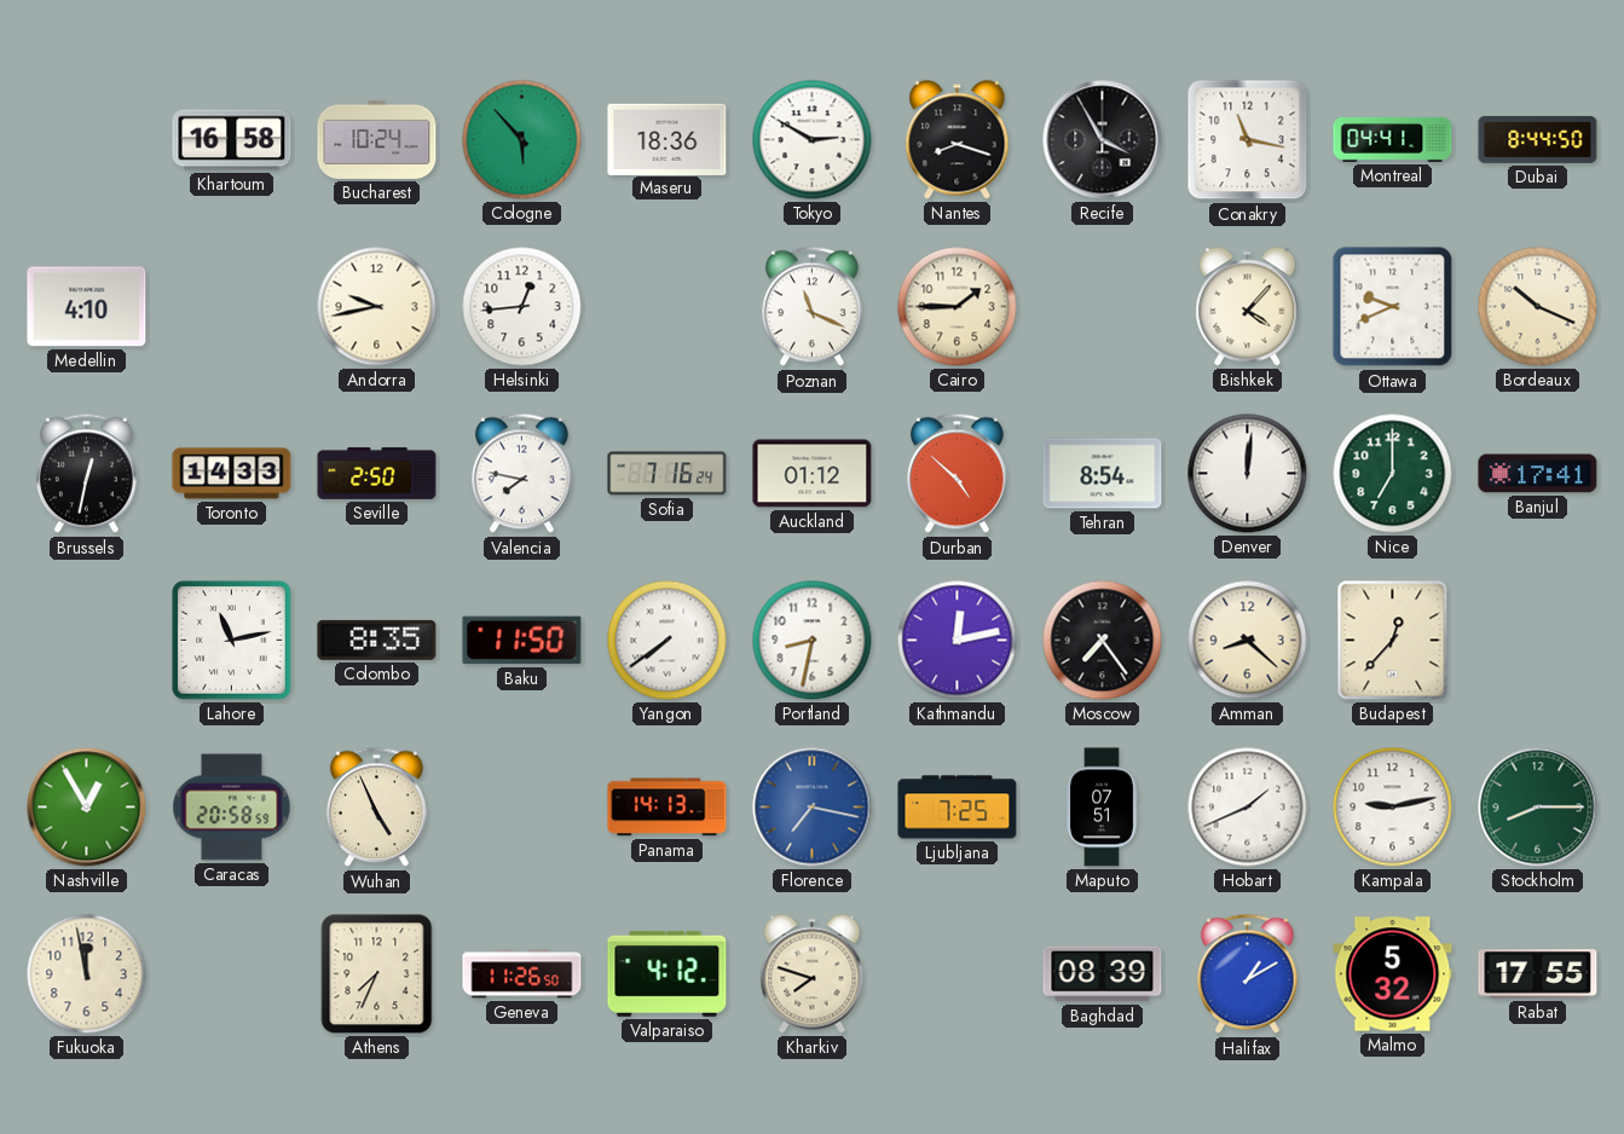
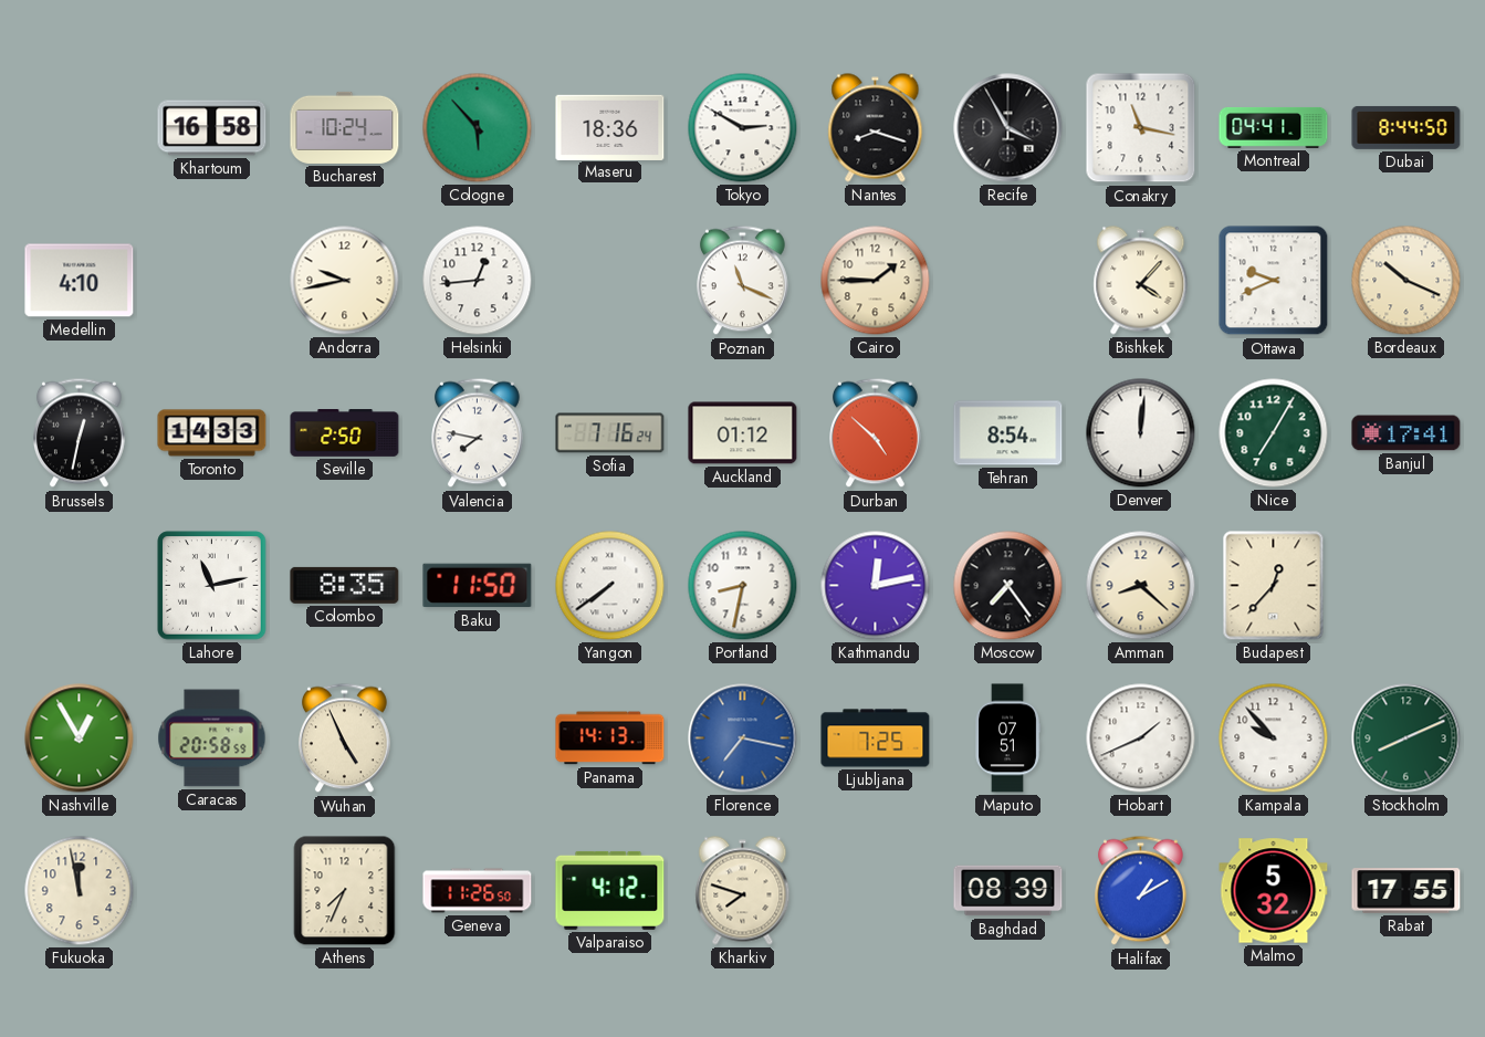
Nice: 7:00 -> 7:05 (1274, 433)
Kampala: 9:13 -> 9:53 (1274, 739)
Stockholm: 8:15 -> 8:11 (1406, 739)
